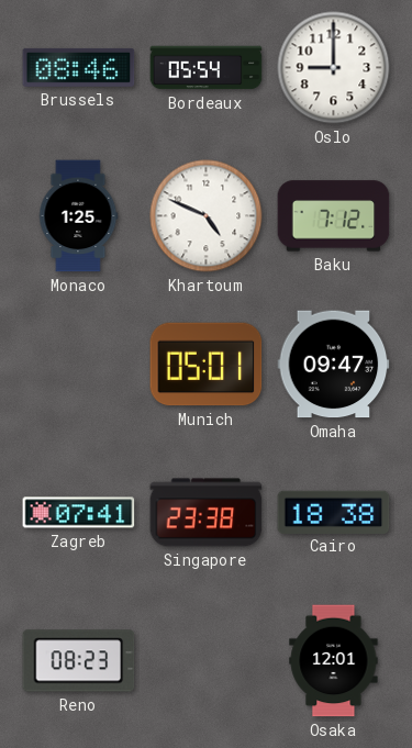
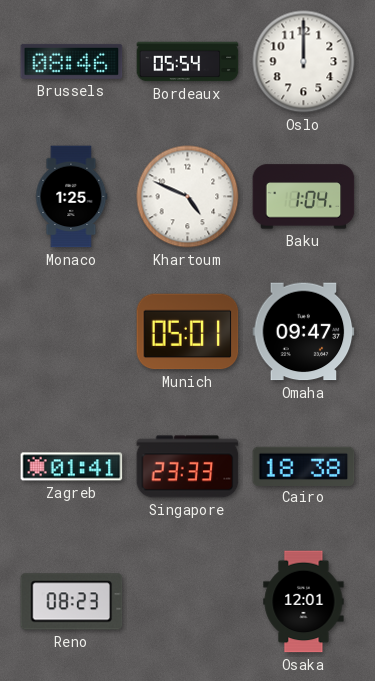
Oslo: 9:00 -> 12:00 (304, 62)
Baku: 7:12 -> 1:04 (304, 197)
Zagreb: 07:41 -> 01:41 (72, 467)
Singapore: 23:38 -> 23:33 (188, 467)
